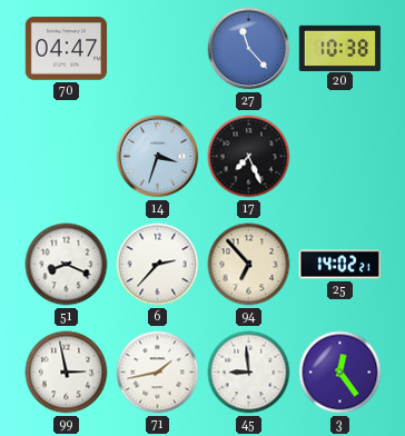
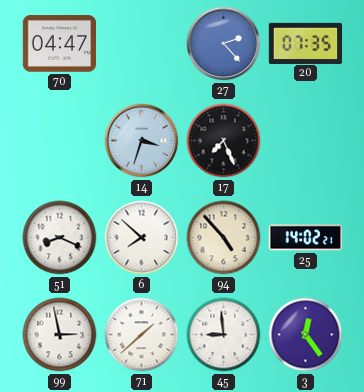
27: 11:23 -> 2:23 (224, 44)
20: 10:38 -> 07:35 (306, 43)
6: 2:37 -> 7:52 (142, 238)
94: 6:53 -> 4:53 (224, 238)
71: 1:43 -> 1:38 (142, 335)
